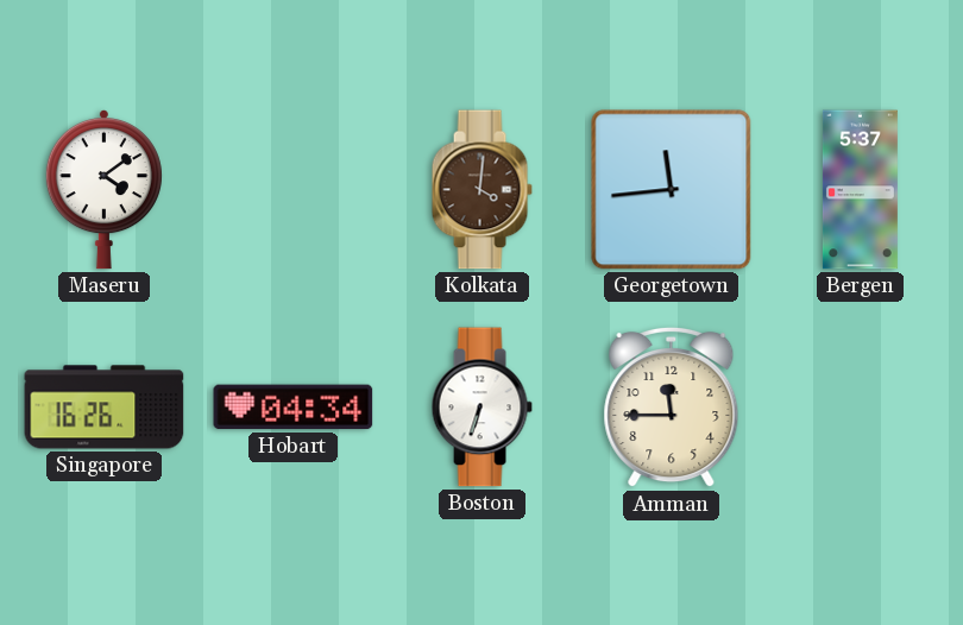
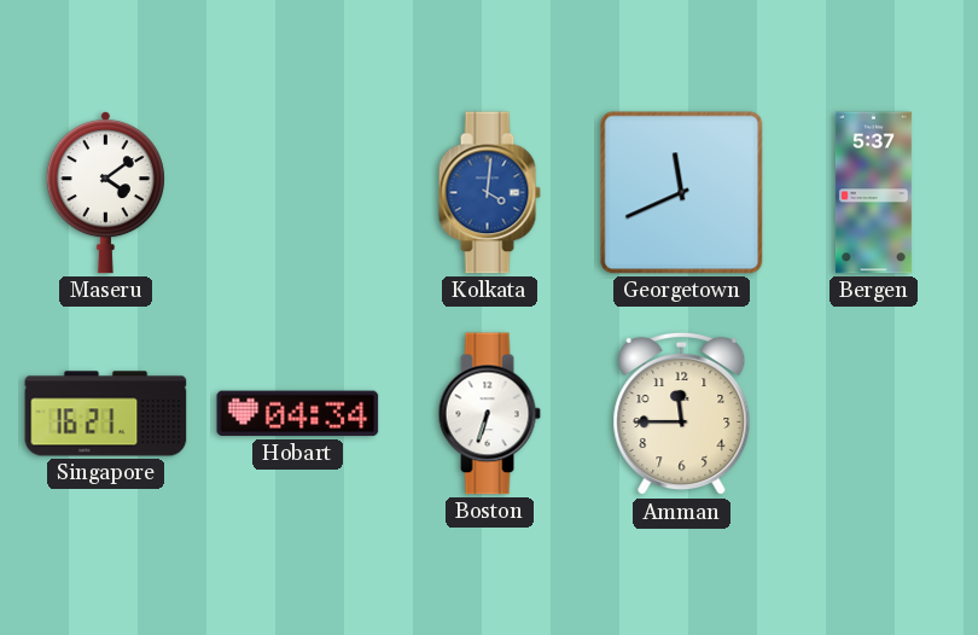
Kolkata dial: brown -> blue (489, 193)
Georgetown: 11:44 -> 11:41 (682, 193)
Singapore: 16:26 -> 16:21 (106, 414)
